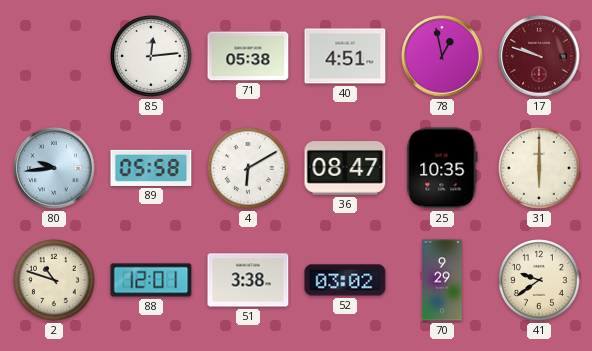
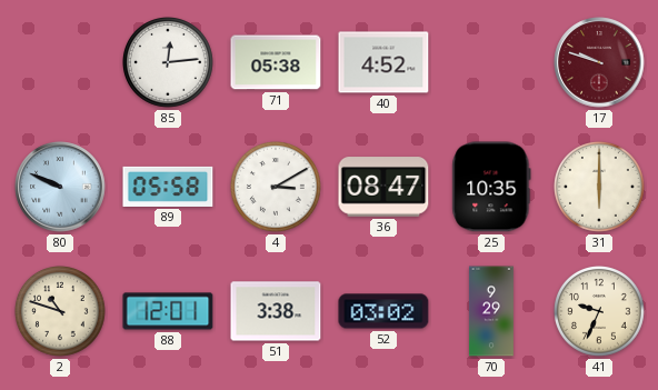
40: 4:51 -> 4:52 (383, 62)
78: 12:58 -> none (442, 56)
80: 9:44 -> 9:49 (60, 187)
4: 6:10 -> 3:10 (277, 188)
41: 9:39 -> 9:34 (600, 312)
